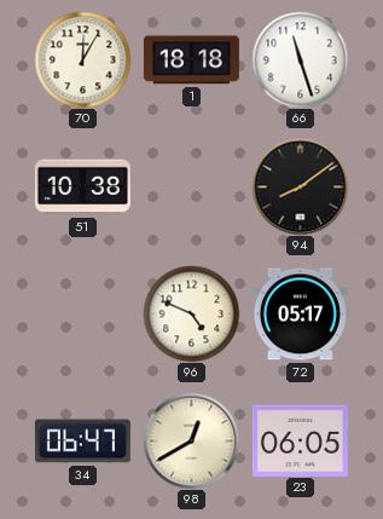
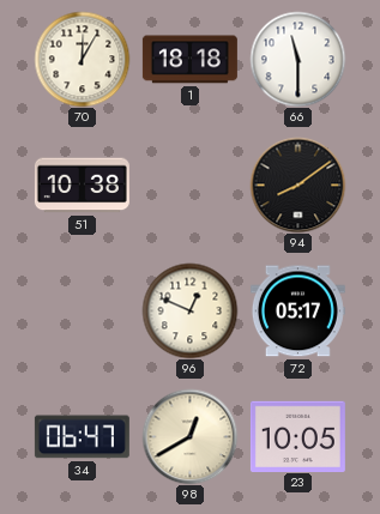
66: 11:27 -> 11:30 (297, 59)
96: 4:49 -> 12:49 (189, 310)
23: 06:05 -> 10:05 (297, 436)
